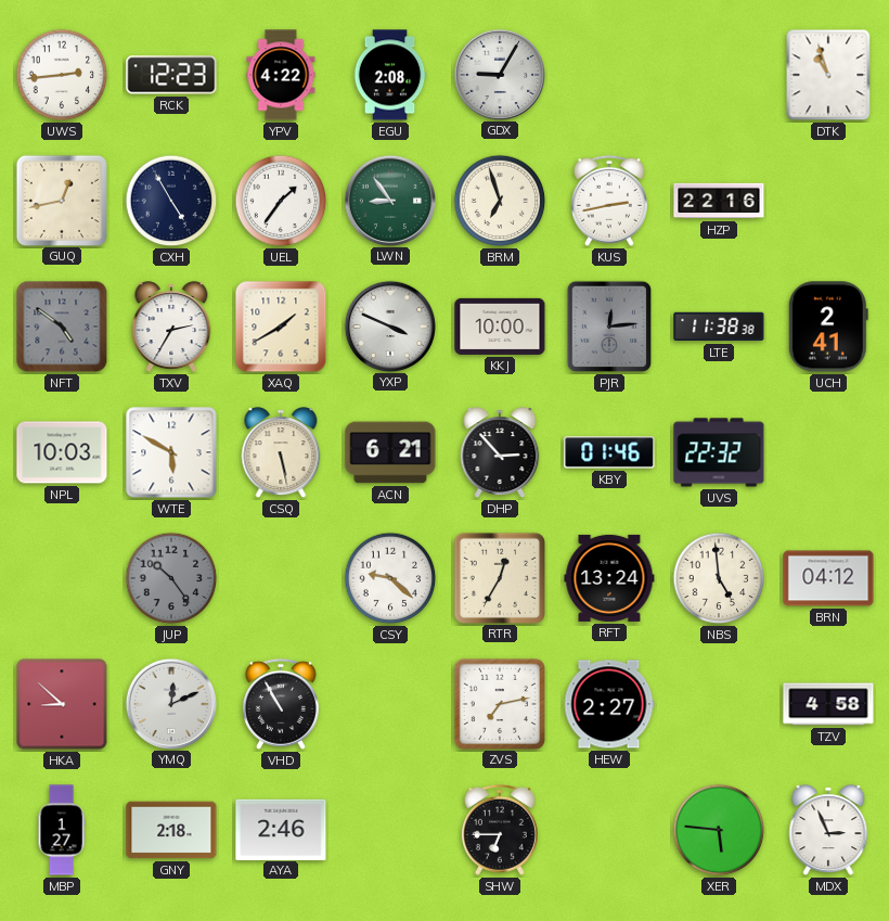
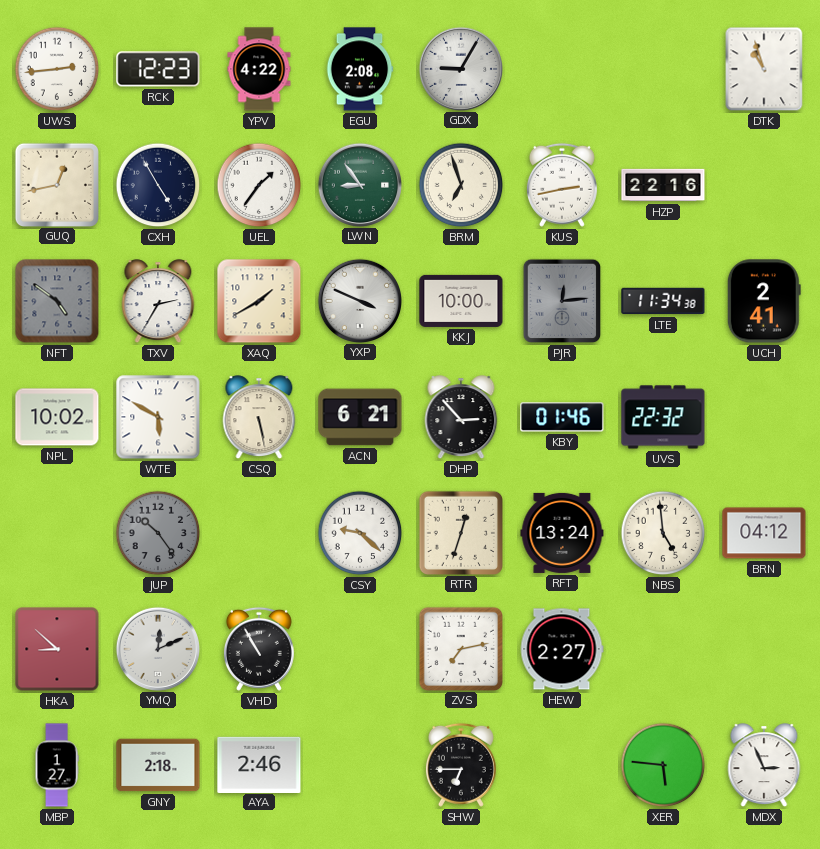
LTE: 11:38 -> 11:34 (663, 301)
NPL: 10:03 -> 10:02 (57, 417)
RTR: 12:35 -> 12:33 (460, 532)
TZV: 4:58 -> none (828, 704)
